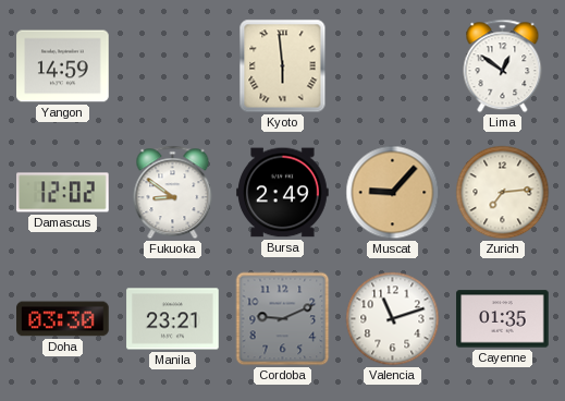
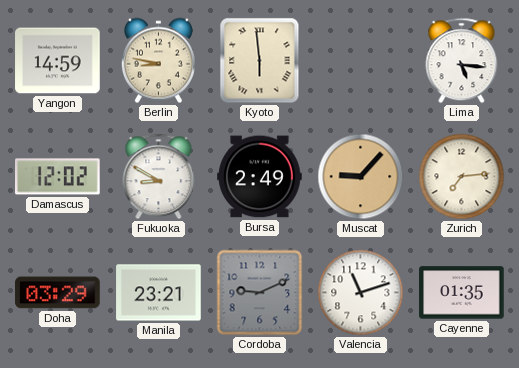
Berlin: none -> 8:47 (158, 61)
Lima: 12:51 -> 5:16 (462, 61)
Fukuoka: 8:51 -> 8:50 (159, 177)
Doha: 03:30 -> 03:29 (58, 293)
